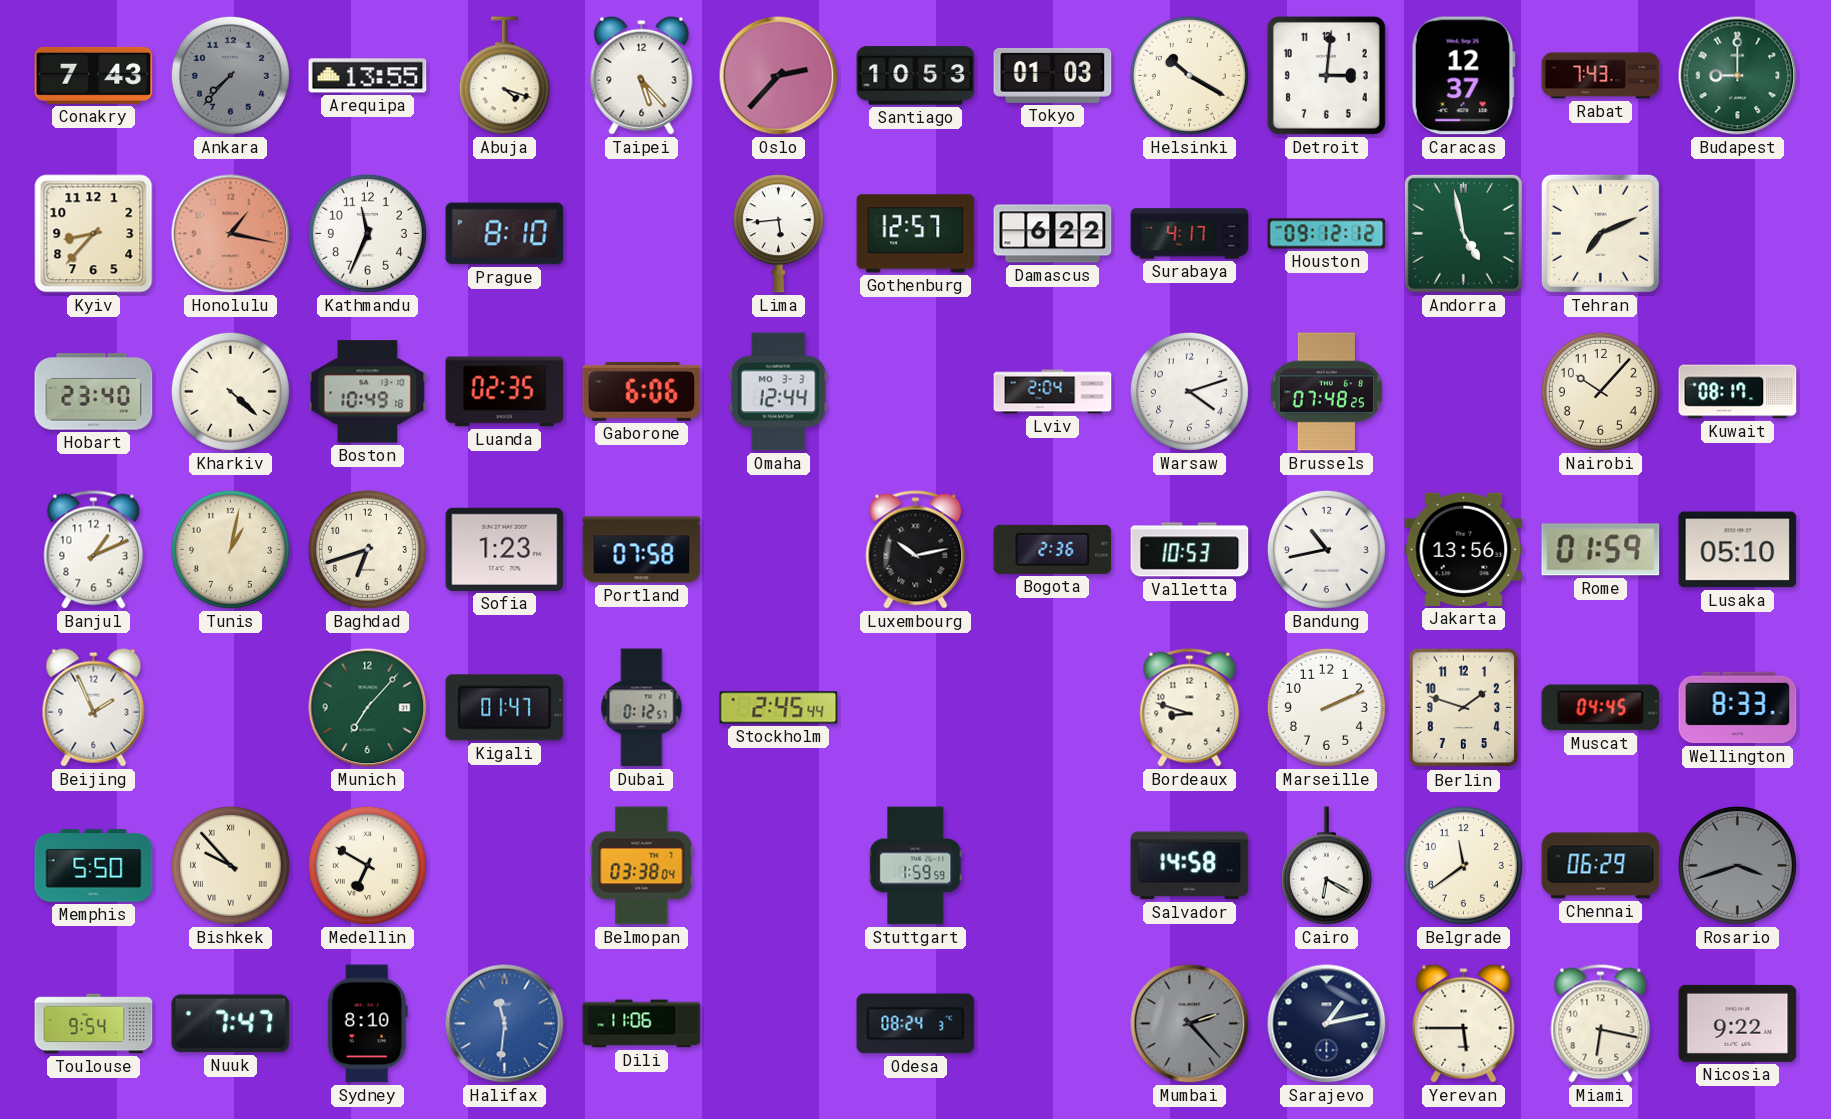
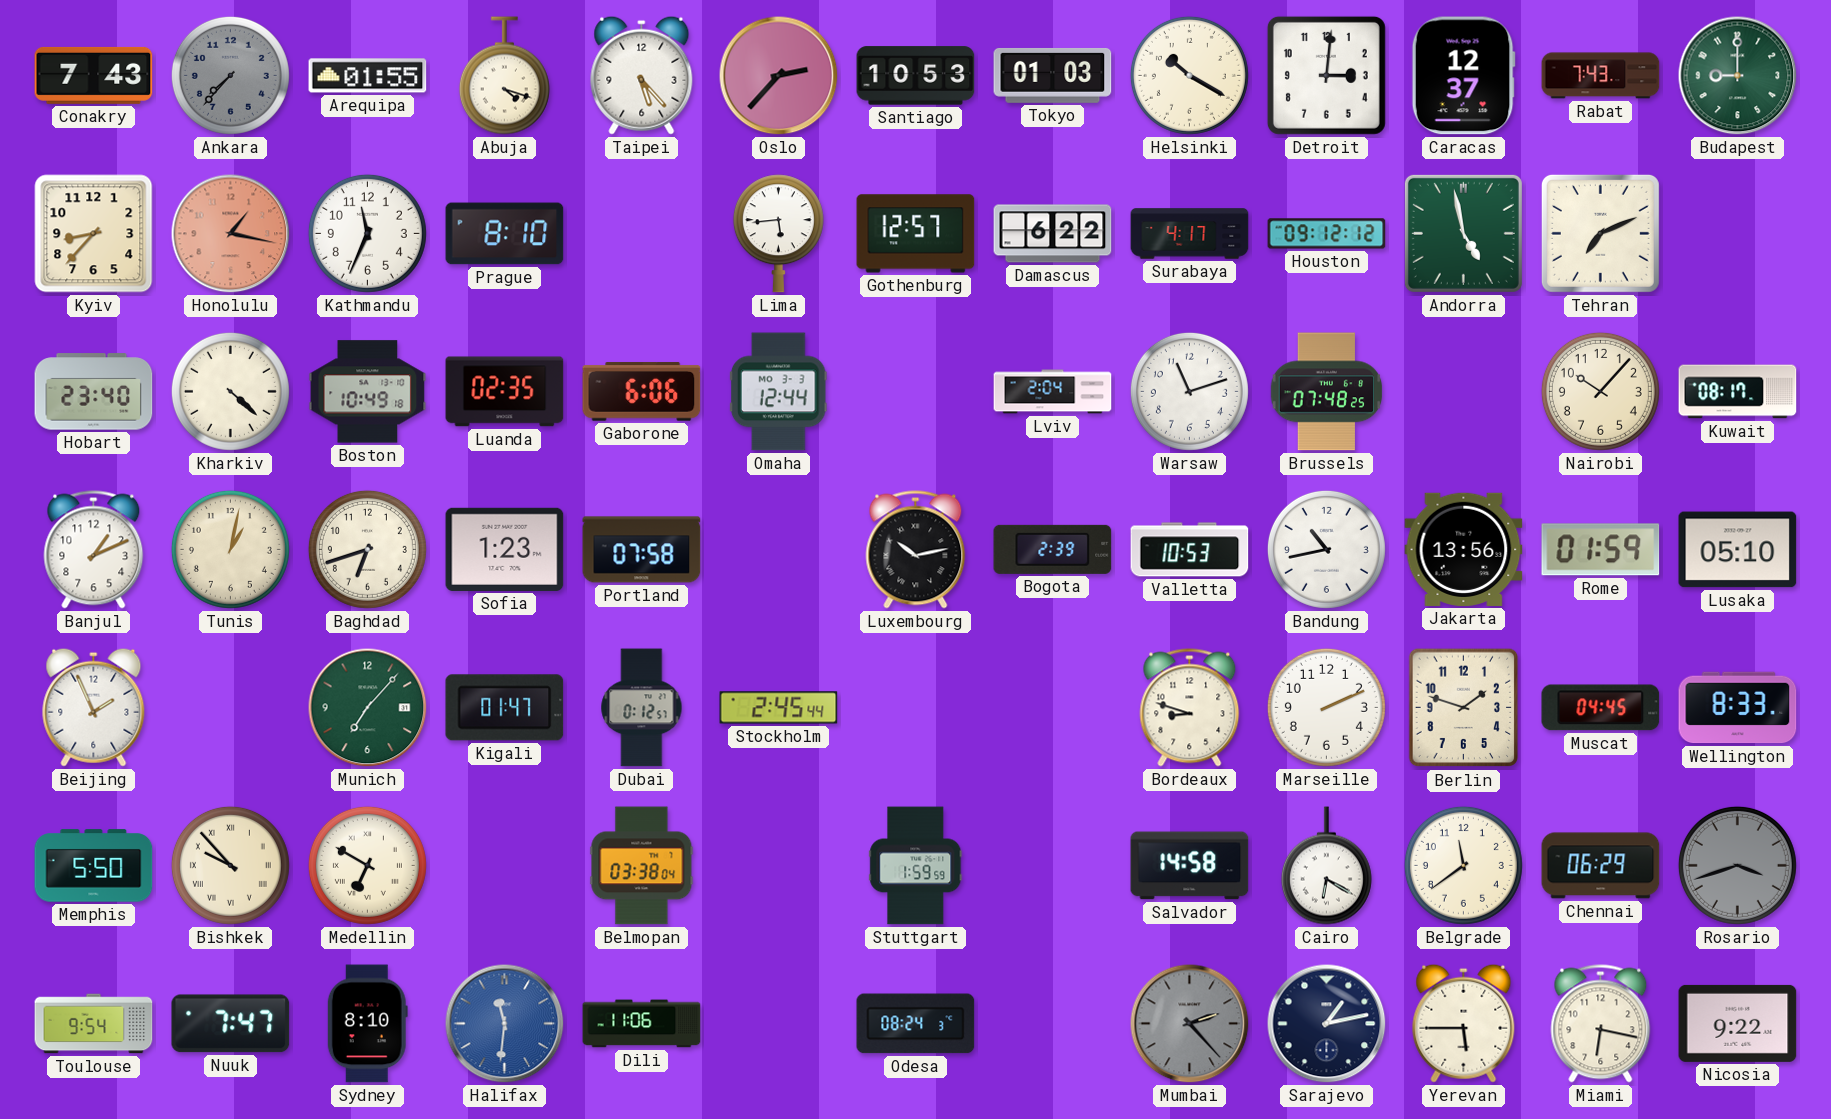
Arequipa: 13:55 -> 01:55 (368, 76)
Warsaw: 4:12 -> 11:12 (1189, 391)
Bogota: 2:36 -> 2:39 (1053, 549)
